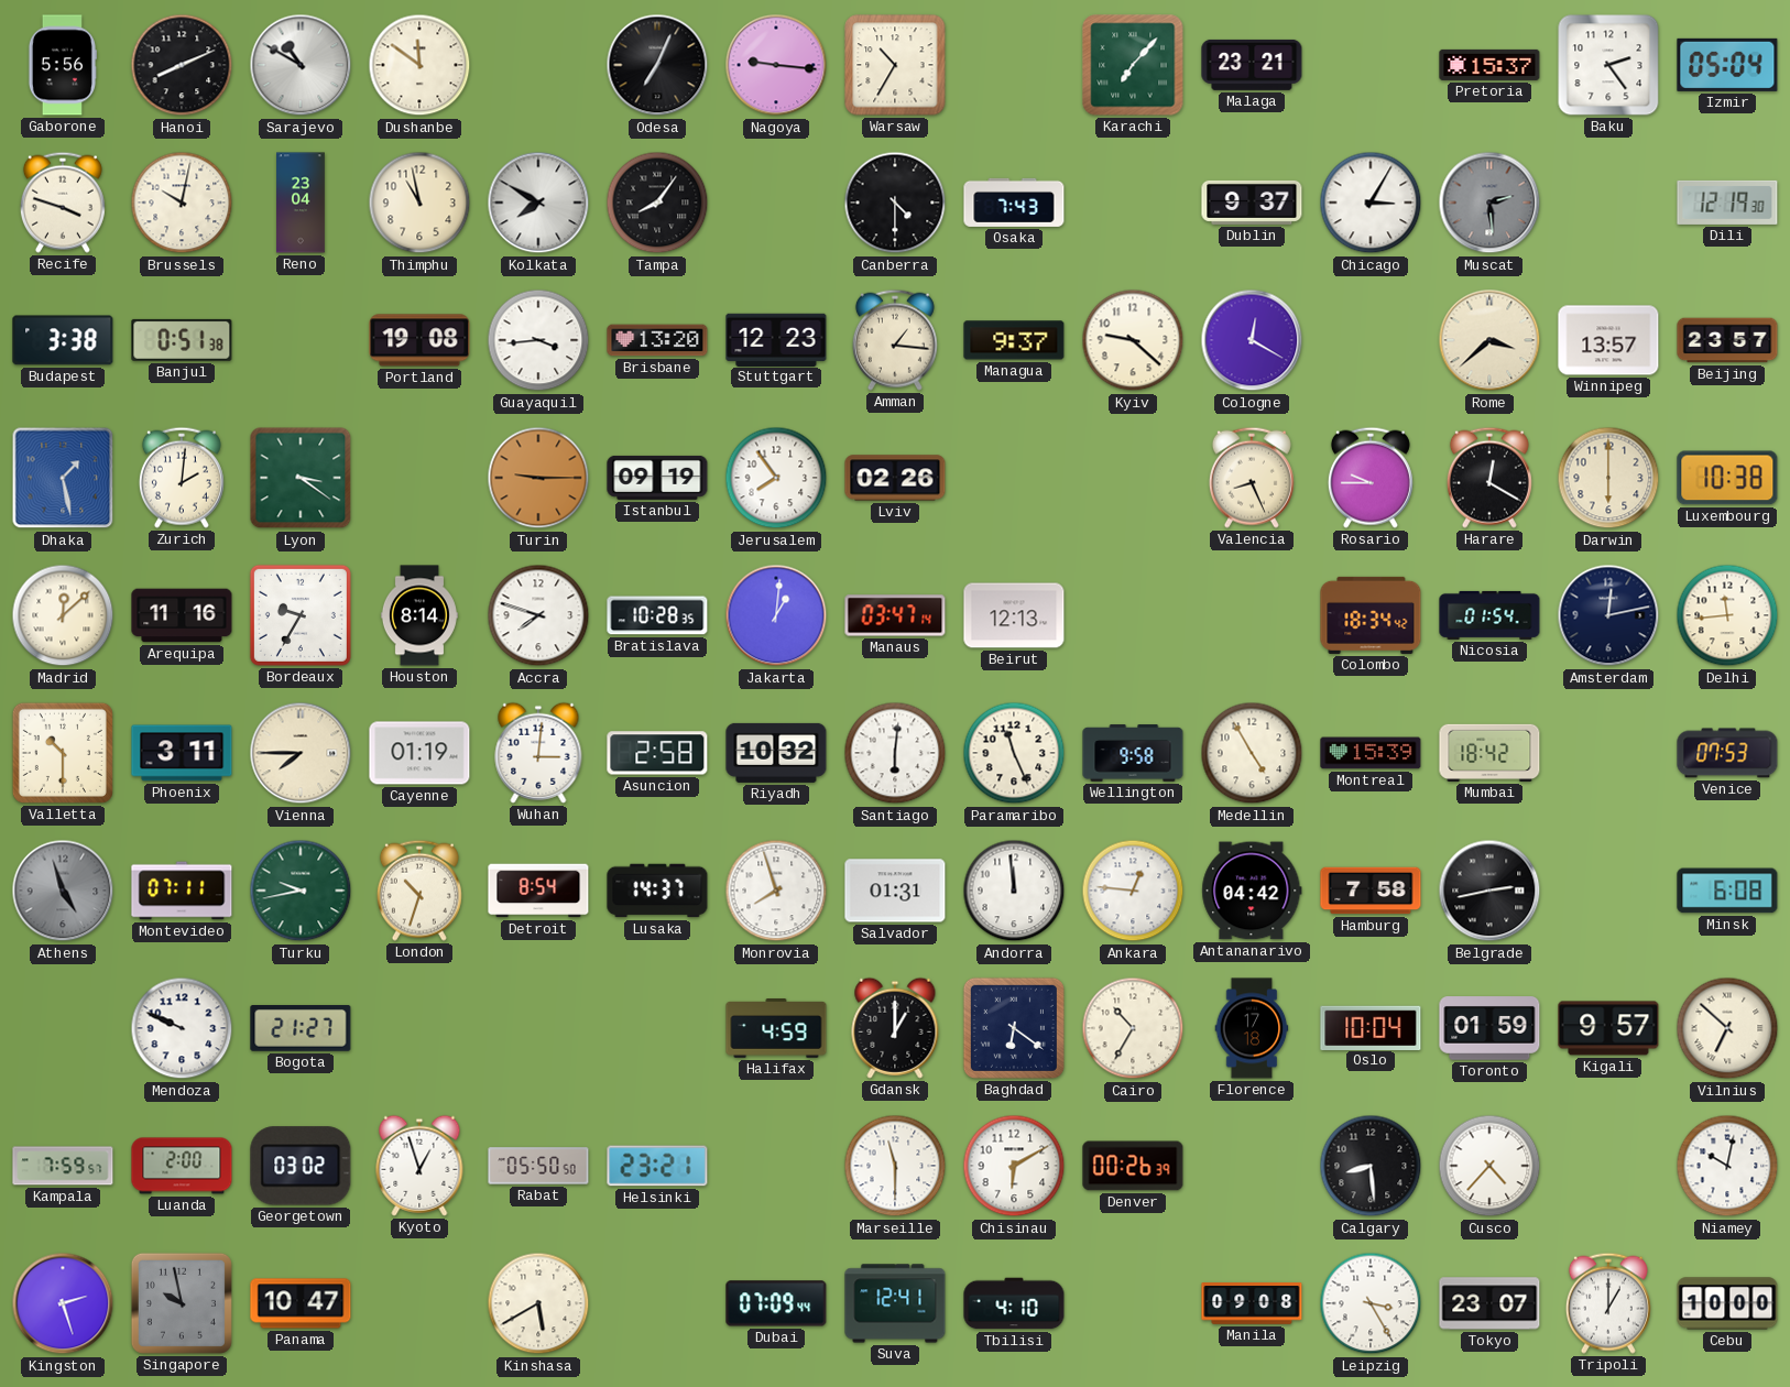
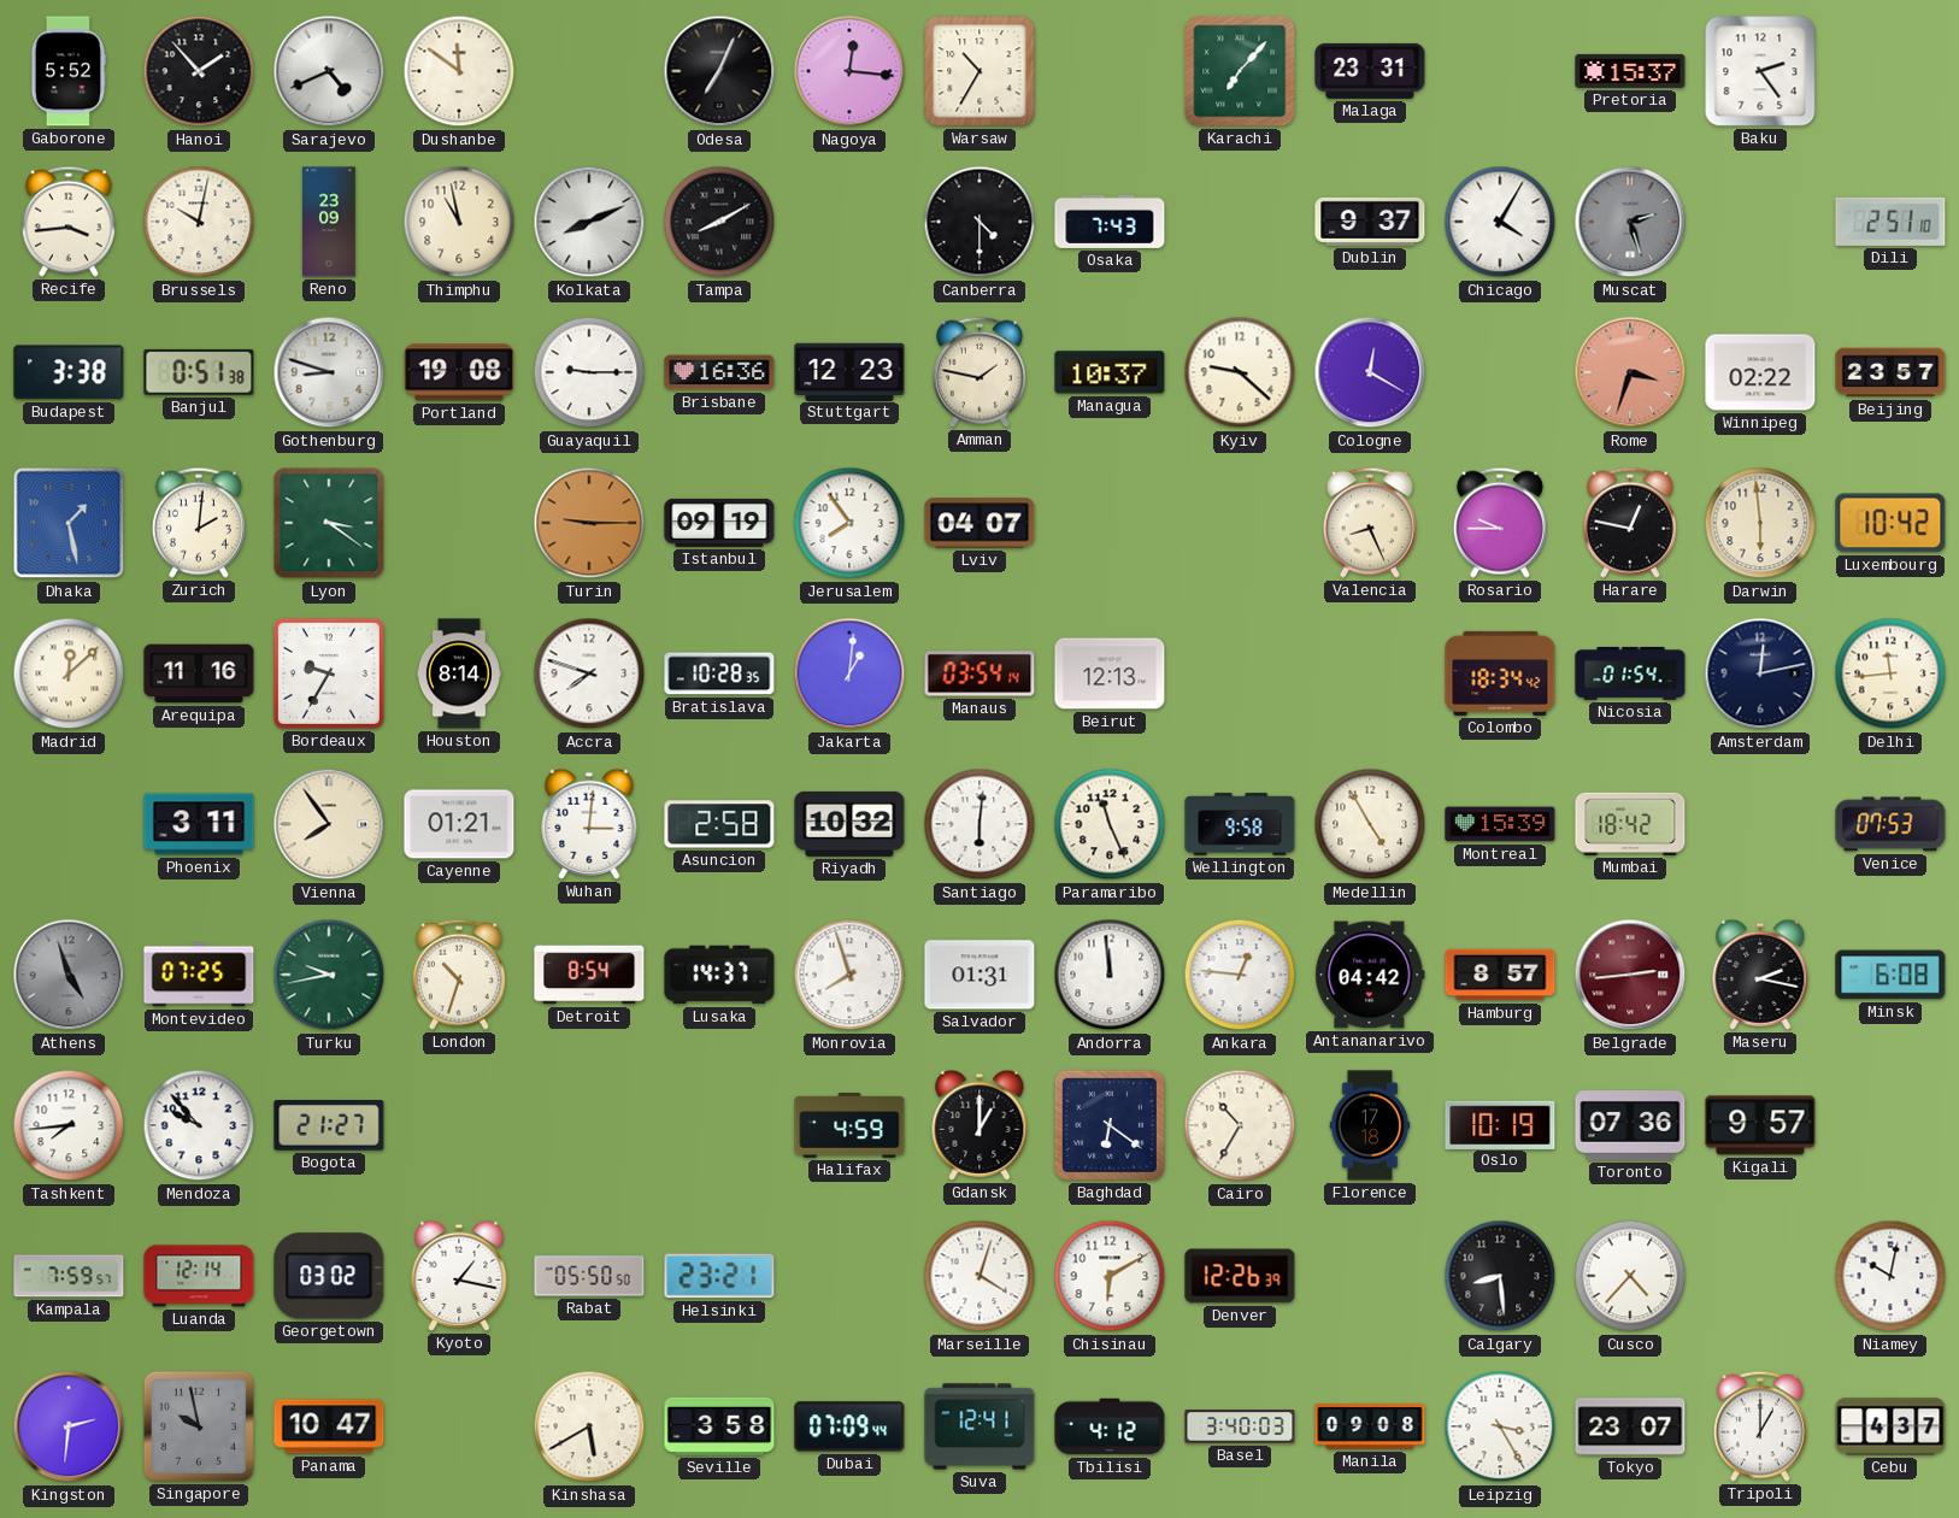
Gaborone: 5:56 -> 5:52 (67, 71)
Hanoi: 8:11 -> 1:53 (199, 71)
Sarajevo: 10:50 -> 4:41 (329, 71)
Nagoya: 9:16 -> 12:16 (849, 71)
Malaga: 23:21 -> 23:31 (1370, 71)
Izmir: 05:04 -> none (1727, 65)
Recife: 3:48 -> 3:44 (69, 222)
Reno: 23:04 -> 23:09 (330, 222)
Kolkata: 7:50 -> 8:11 (589, 222)
Tampa: 8:06 -> 8:10 (719, 222)
Chicago: 3:05 -> 4:05 (1500, 222)
Muscat: 2:29 -> 2:27 (1630, 222)
Dili: 12:19 -> 2:51 (1890, 222)
Gothenburg: none -> 8:48 (329, 372)
Guayaquil: 3:44 -> 9:15 (589, 372)
Brisbane: 13:20 -> 16:36 (719, 372)
Amman: 1:16 -> 1:47 (979, 372)
Managua: 9:37 -> 10:37 (1110, 372)
Rome: 3:38 -> 3:33 (1630, 372)
Rome dial: cream -> salmon (1630, 372)
Winnipeg: 13:57 -> 02:22 (1760, 372)
Lviv: 02:26 -> 04:07 (979, 523)
Harare: 12:20 -> 12:47 (1630, 523)
Darwin: 6:00 -> 5:59 (1760, 523)
Luxembourg: 10:38 -> 10:42 (1890, 523)
Manaus: 03:47 -> 03:54 (979, 673)
Valletta: 10:30 -> none (63, 753)
Vienna: 7:45 -> 7:54 (329, 824)
Cayenne: 01:19 -> 01:21 (459, 824)
Montevideo: 07:11 -> 07:25 (199, 975)
Hamburg: 7:58 -> 8:57 (1500, 975)
Belgrade: 2:43 -> 2:44 (1630, 975)
Belgrade dial: black -> burgundy (1630, 975)
Maseru: none -> 2:17 (1760, 975)
Tashkent: none -> 7:44 (69, 1125)
Mendoza: 9:49 -> 9:53 (199, 1125)
Oslo: 10:04 -> 10:19 (1500, 1124)
Toronto: 01:59 -> 07:36 (1630, 1125)
Vilnius: 6:52 -> none (1727, 1028)
Luanda: 2:00 -> 12:14 (199, 1276)
Kyoto: 12:57 -> 1:17 (459, 1276)
Marseille: 11:30 -> 4:03 (979, 1276)
Denver: 00:26 -> 12:26 (1240, 1276)
Kingston: 2:27 -> 2:31 (69, 1426)
Seville: none -> 3:58 (719, 1426)
Tbilisi: 4:10 -> 4:12 (1110, 1426)
Basel: none -> 3:40 (1240, 1426)
Cebu: 10:00 -> 4:37 (1890, 1426)
